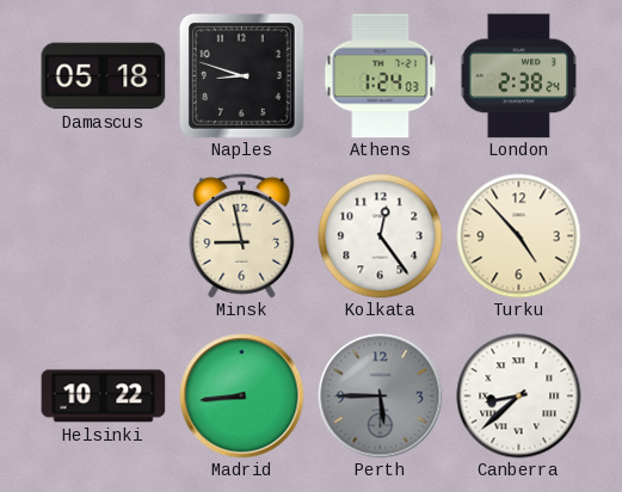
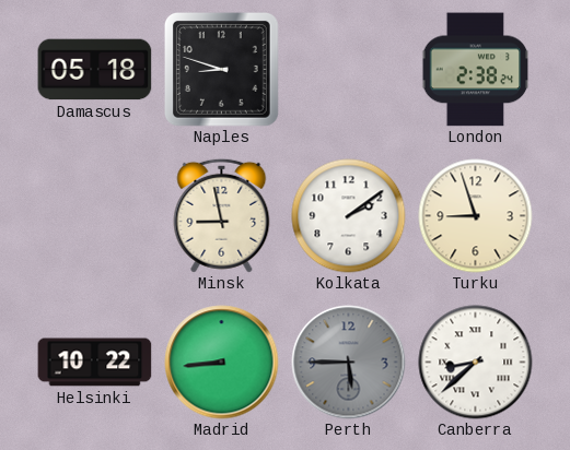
Athens: 1:24 -> none (381, 76)
Kolkata: 12:24 -> 2:09 (349, 216)
Turku: 4:53 -> 8:57 (476, 216)
